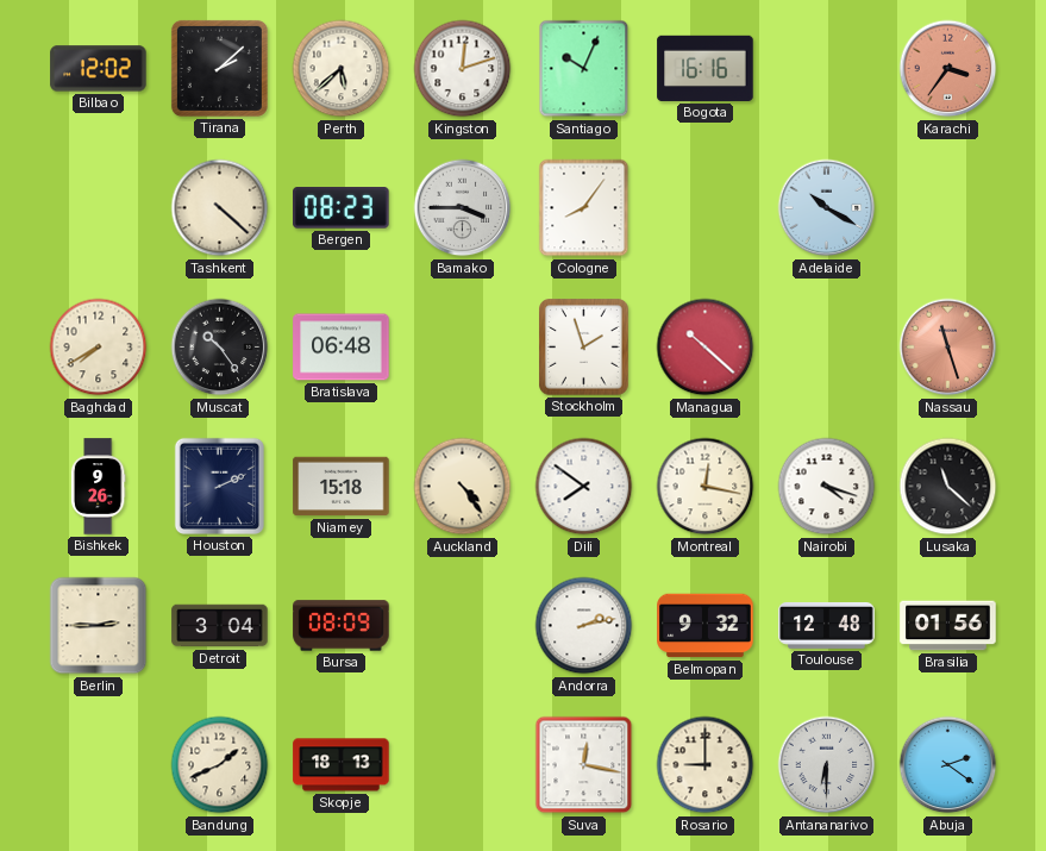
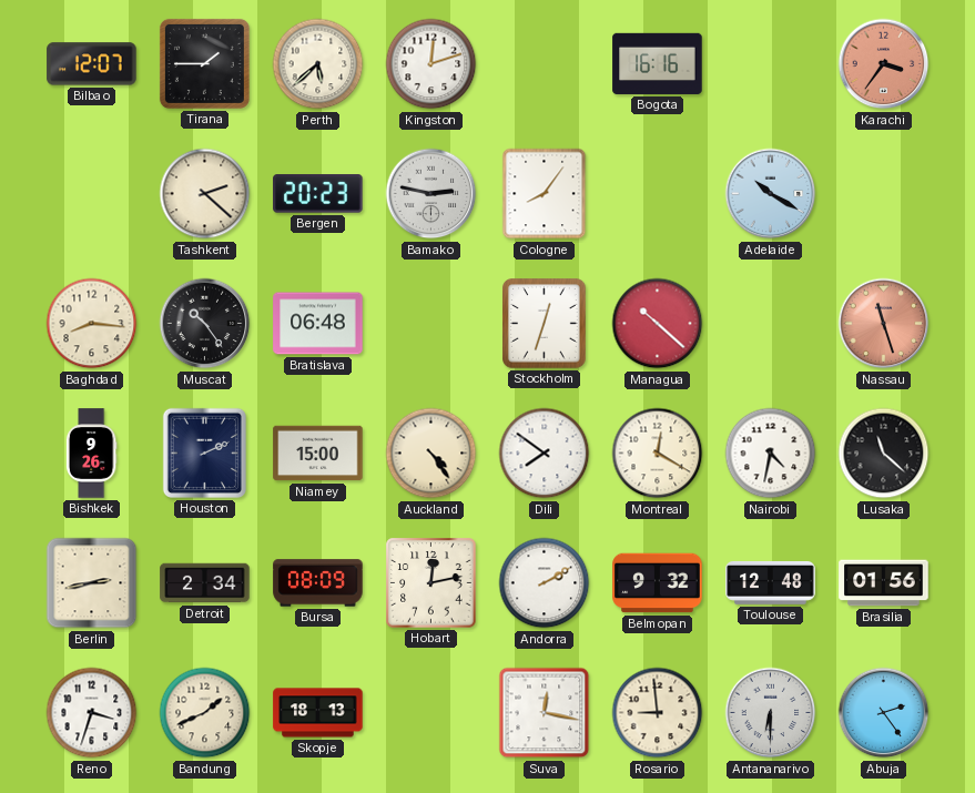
Bilbao: 12:02 -> 12:07 (92, 64)
Tirana: 2:08 -> 1:45 (204, 63)
Santiago: 10:04 -> none (584, 69)
Tashkent: 4:22 -> 2:22 (205, 194)
Bergen: 08:23 -> 20:23 (318, 194)
Bamako: 3:45 -> 2:47 (431, 194)
Baghdad: 7:40 -> 8:16 (92, 324)
Stockholm: 1:57 -> 12:33 (545, 324)
Niamey: 15:18 -> 15:00 (318, 454)
Montreal: 12:17 -> 12:20 (658, 454)
Nairobi: 4:18 -> 4:32 (771, 454)
Berlin: 2:45 -> 2:43 (92, 583)
Detroit: 3:04 -> 2:34 (205, 583)
Hobart: none -> 12:13 (431, 583)
Andorra: 2:13 -> 2:10 (545, 583)
Reno: none -> 3:33 (92, 713)
Rosario: 9:00 -> 8:59 (658, 713)
Abuja: 2:21 -> 2:24 (884, 713)
